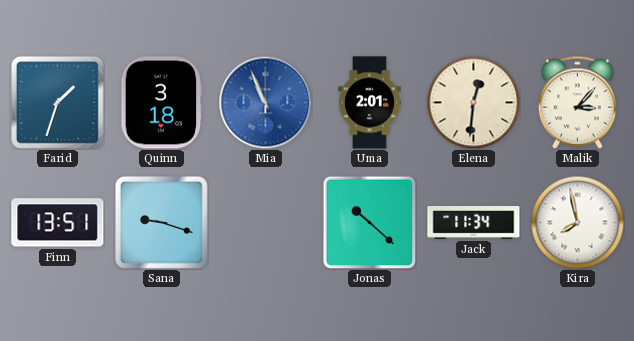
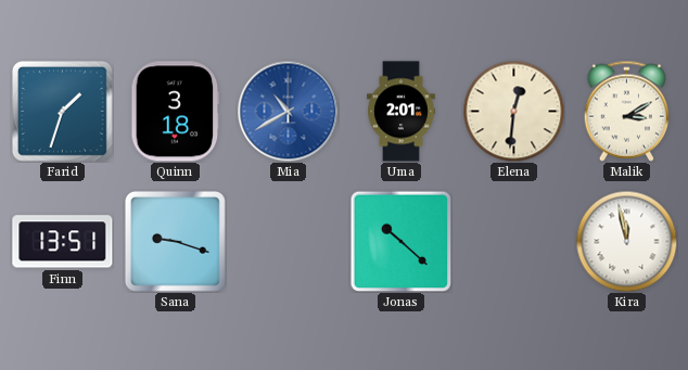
Mia: 10:56 -> 10:40 (288, 111)
Malik: 3:07 -> 3:10 (626, 111)
Jack: 11:34 -> none (474, 223)
Kira: 7:58 -> 11:58 (626, 241)
